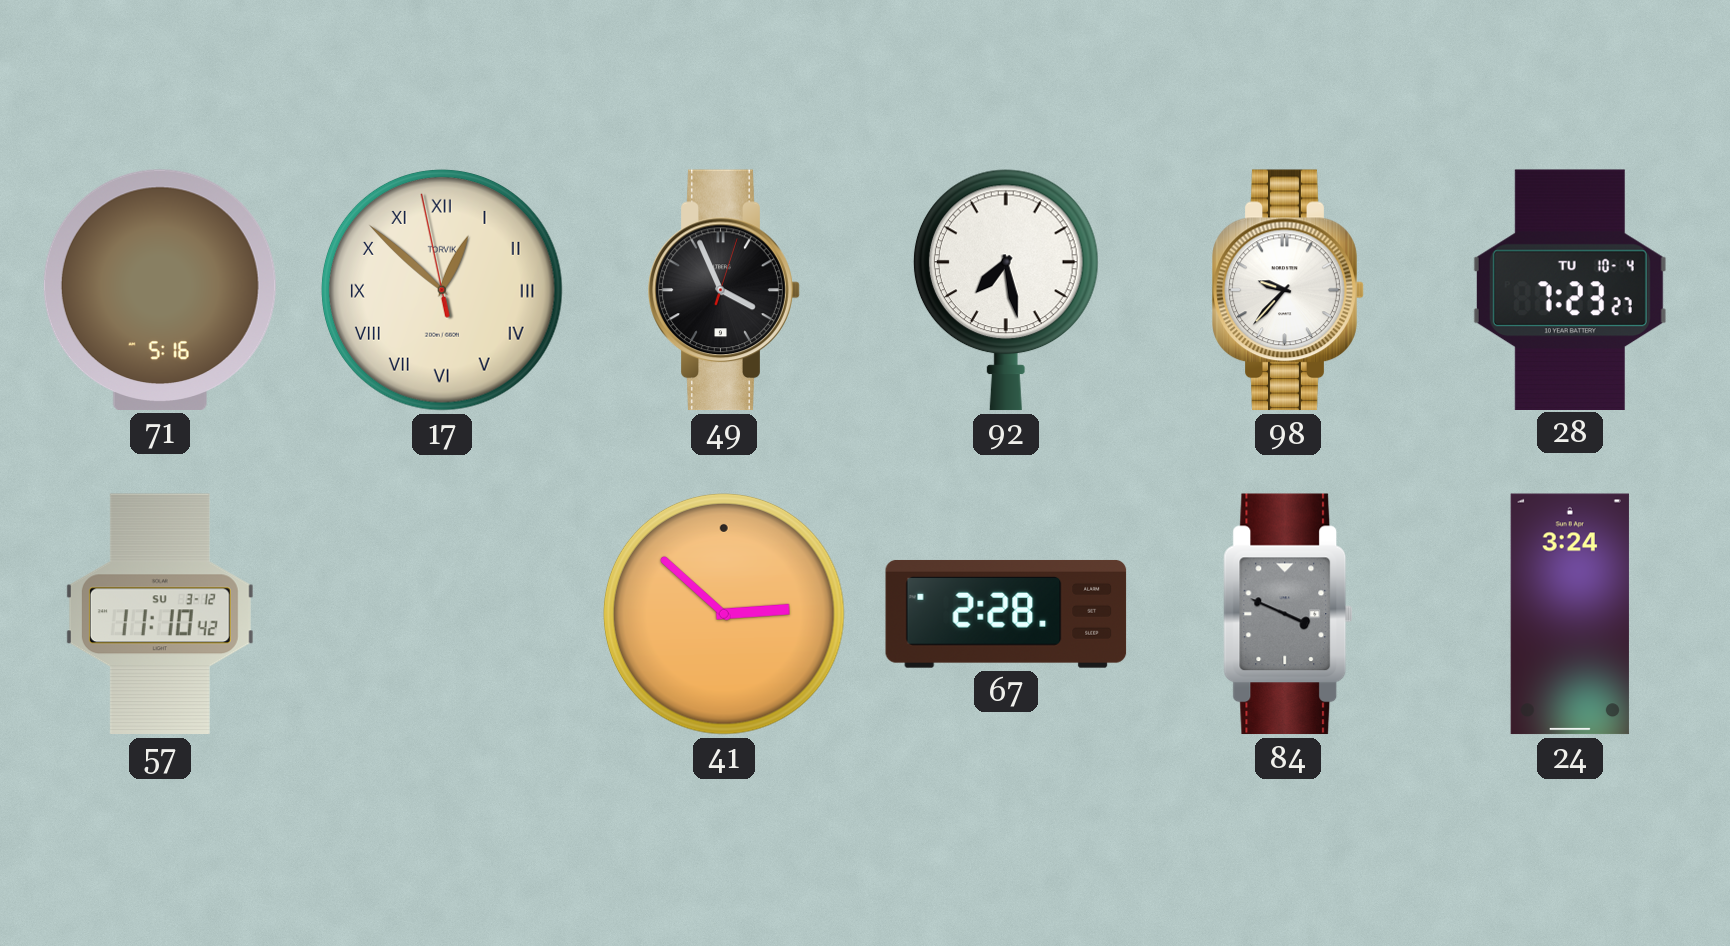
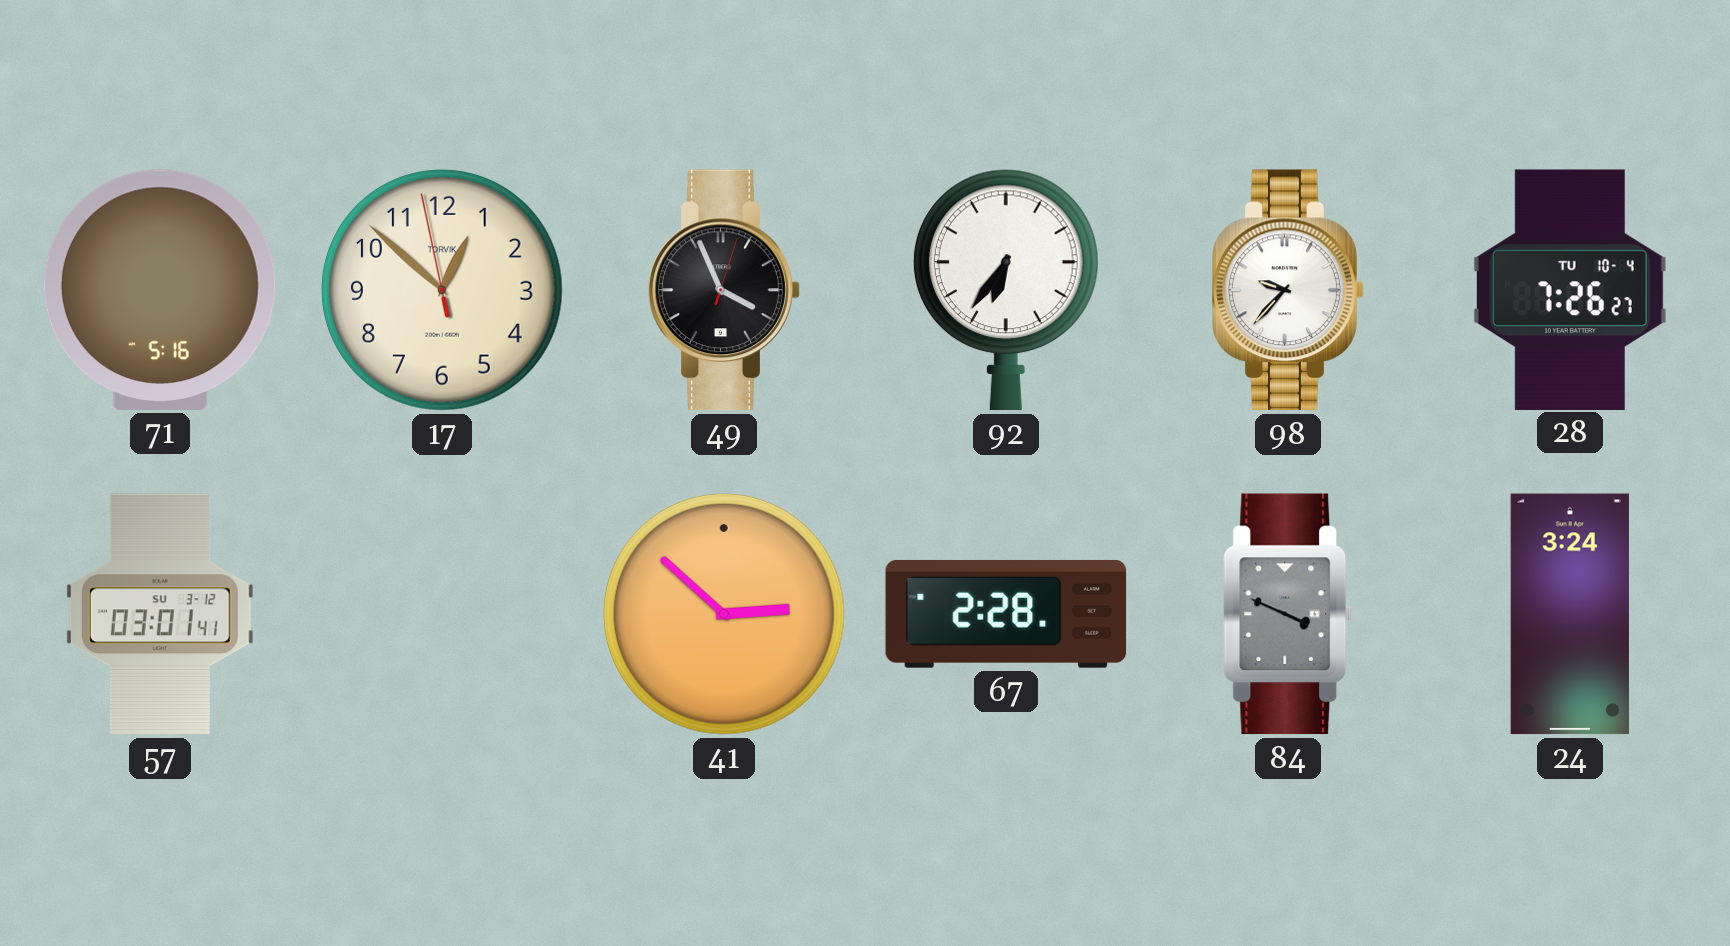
17 numerals: Roman -> Arabic (442, 290)
92: 7:28 -> 6:36 (1006, 290)
28: 7:23 -> 7:26 (1570, 289)
57: 11:10 -> 03:01 (160, 614)
